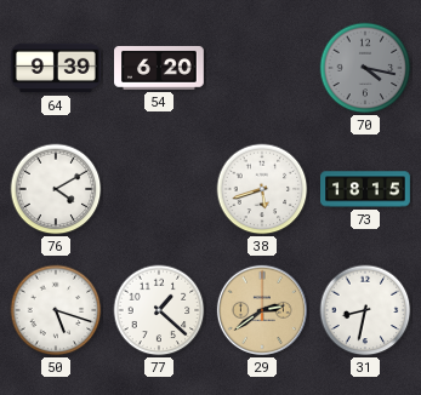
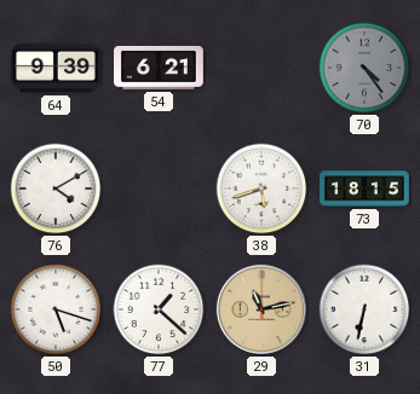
54: 6:20 -> 6:21 (160, 68)
70: 4:17 -> 4:24 (364, 68)
29: 2:39 -> 11:13 (261, 309)
31: 8:32 -> 6:32 (364, 309)
